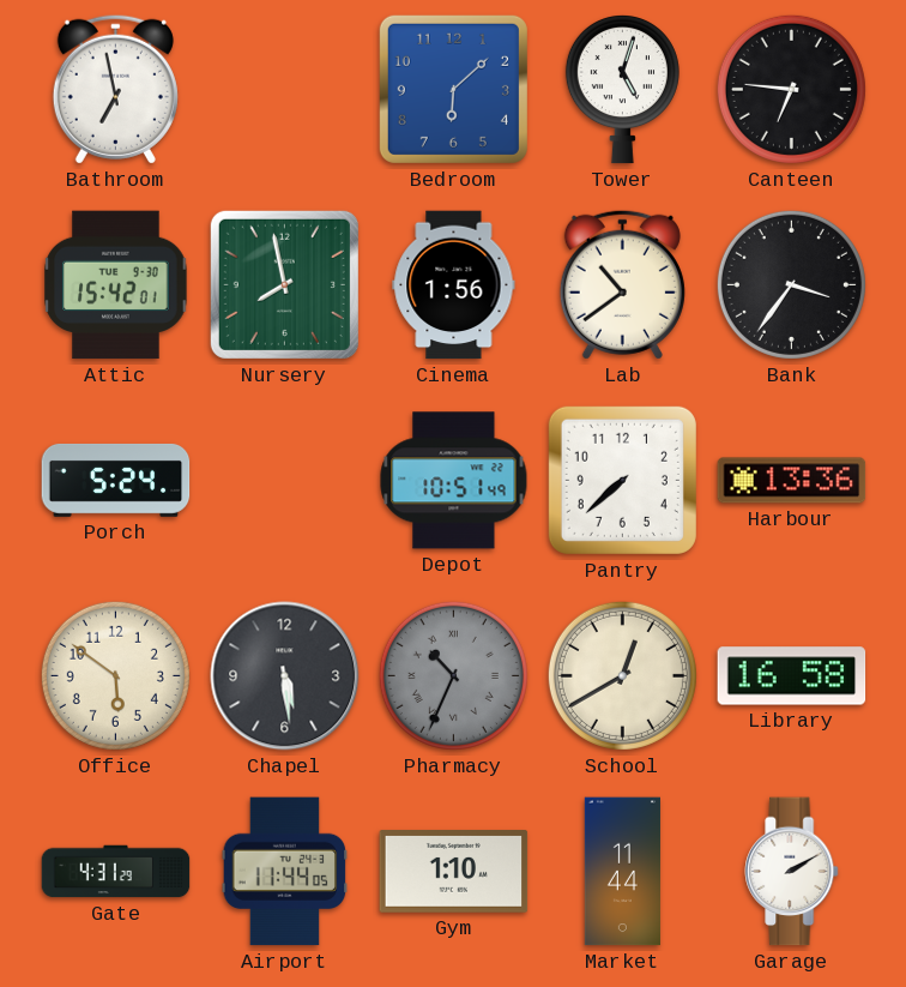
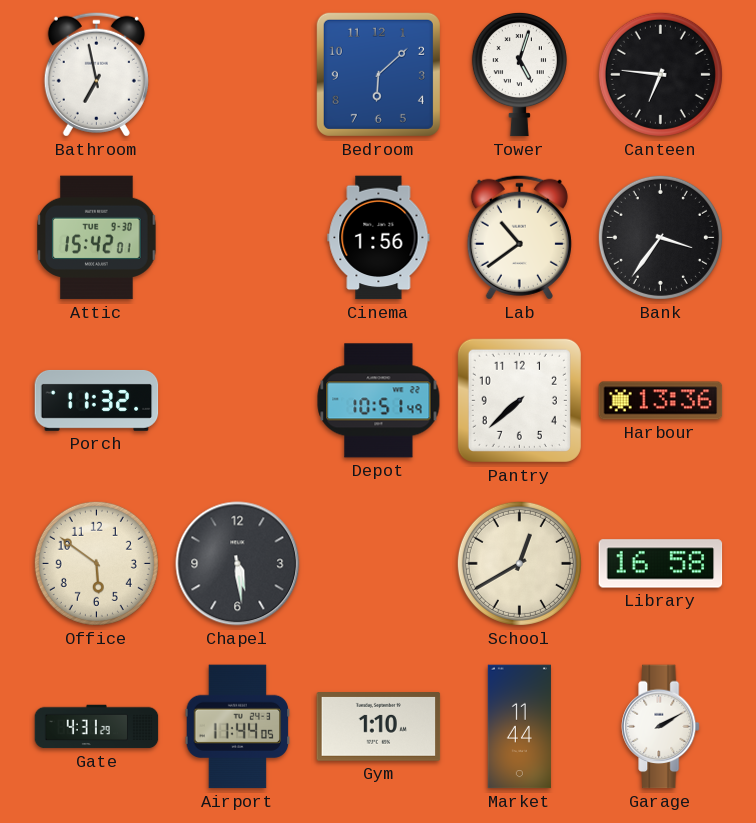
Nursery: 7:58 -> none (284, 284)
Porch: 5:24 -> 11:32 (97, 400)
Pharmacy: 10:34 -> none (453, 675)
